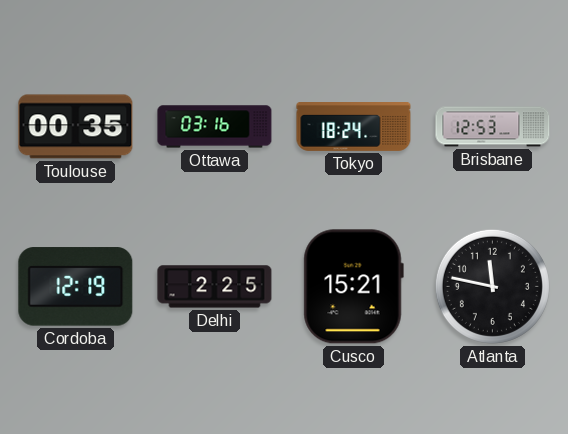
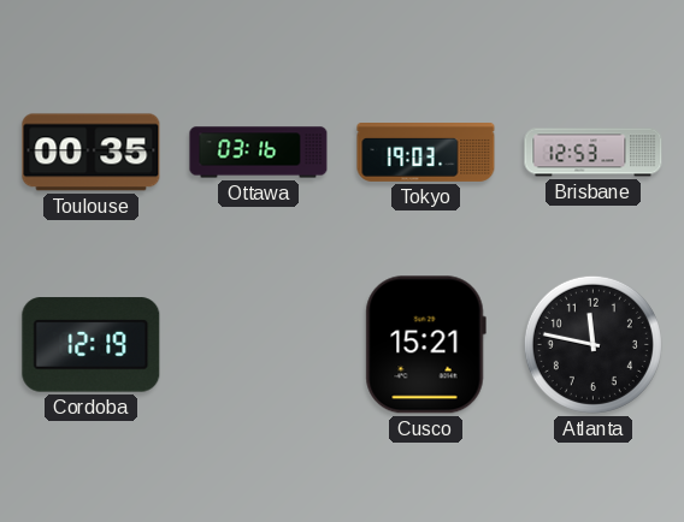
Tokyo: 18:24 -> 19:03 (426, 153)
Delhi: 2:25 -> none (215, 287)
